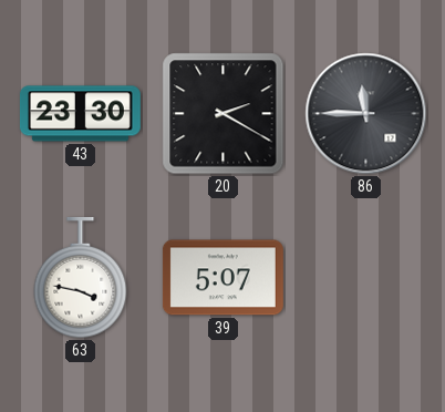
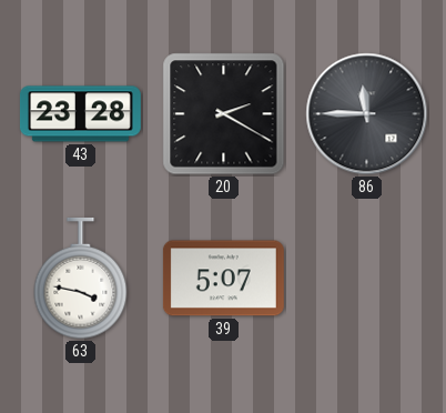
43: 23:30 -> 23:28 (80, 114)
